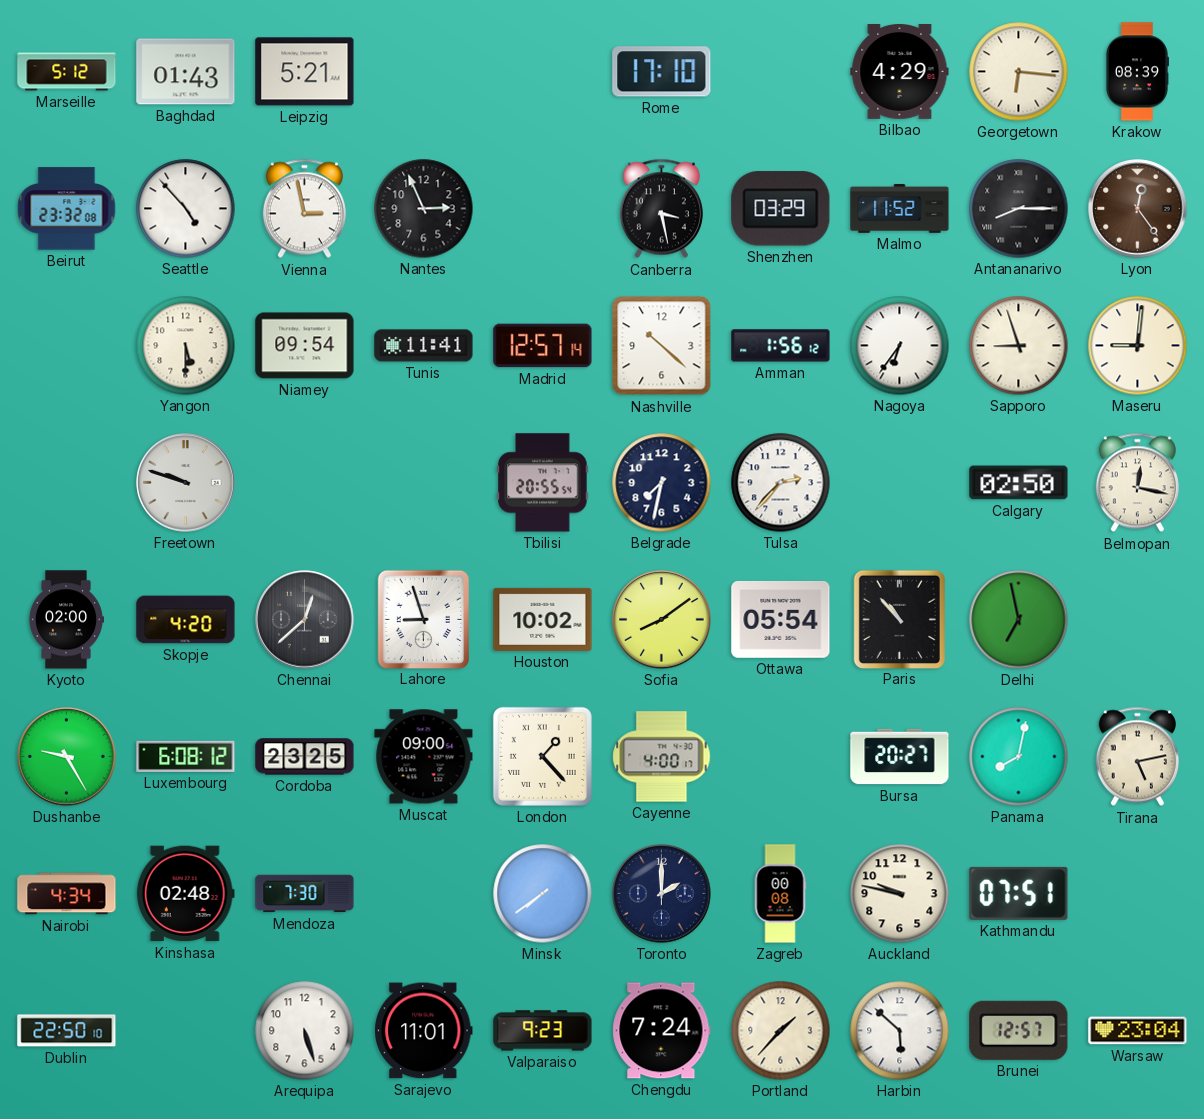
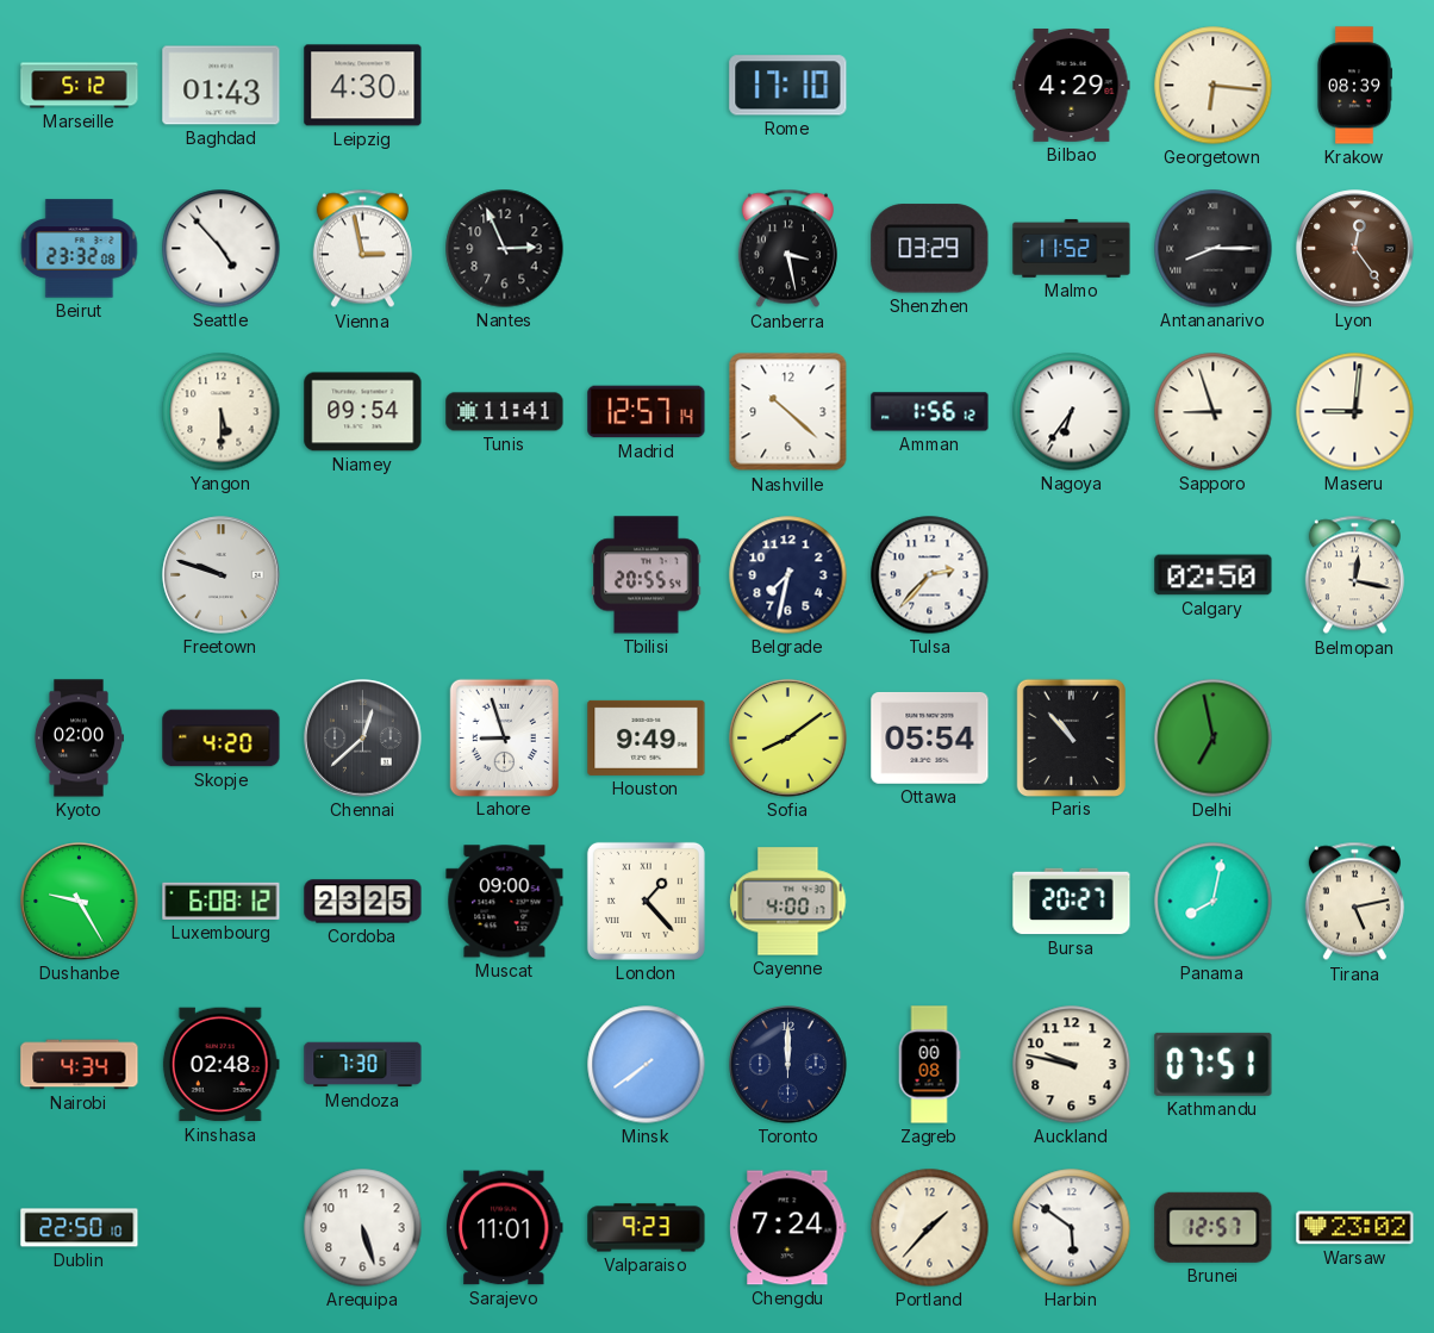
Leipzig: 5:21 -> 4:30 (363, 86)
Houston: 10:02 -> 9:49 (647, 737)
Toronto: 2:00 -> 12:00 (788, 1065)
Harbin: 5:52 -> 5:51 (1072, 1228)
Warsaw: 23:04 -> 23:02 (1355, 1228)
